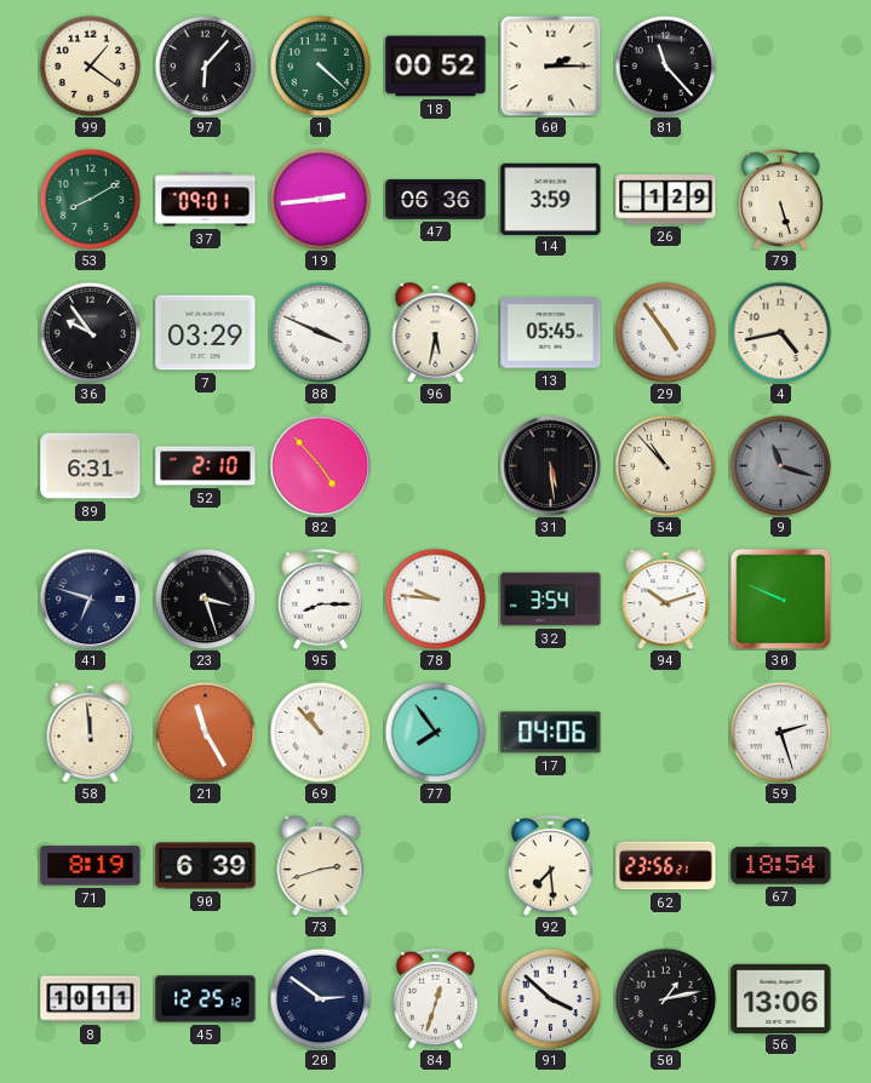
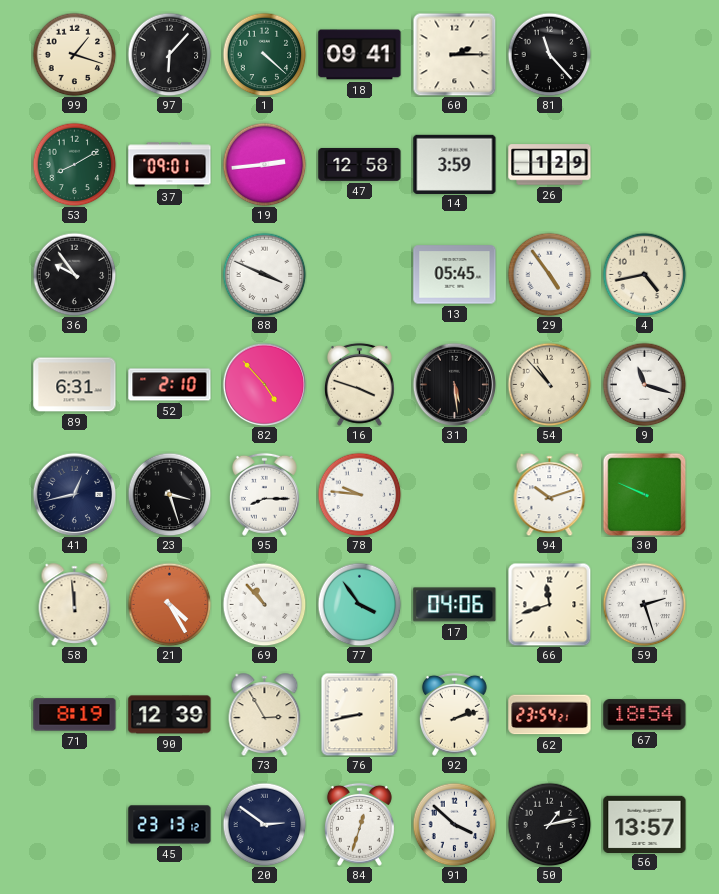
99: 1:21 -> 1:18 (74, 54)
18: 00:52 -> 09:41 (360, 55)
47: 06:36 -> 12:58 (360, 164)
79: 5:27 -> none (780, 199)
7: 03:29 -> none (206, 333)
96: 5:32 -> none (436, 333)
16: none -> 3:48 (359, 384)
9 dial: grey -> white (644, 384)
41: 6:48 -> 12:43 (74, 494)
32: 3:54 -> none (551, 600)
21: 11:25 -> 4:25 (169, 604)
77: 7:54 -> 3:54 (359, 604)
66: none -> 11:42 (549, 604)
90: 6:39 -> 12:39 (170, 715)
73: 2:42 -> 2:55 (265, 715)
76: none -> 8:43 (360, 714)
92: 7:29 -> 2:12 (454, 714)
62: 23:56 -> 23:54 (550, 715)
8: 10:11 -> none (91, 999)
45: 12:25 -> 23:13 (170, 825)
56: 13:06 -> 13:57 (645, 824)
